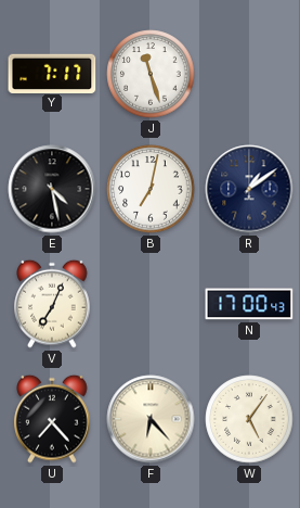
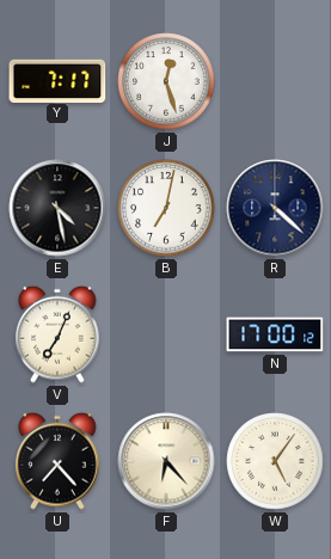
J: 11:27 -> 12:27 (166, 81)
R: 1:09 -> 4:22 (275, 208)
N: 17:00:43 -> 17:00:12 (275, 334)
